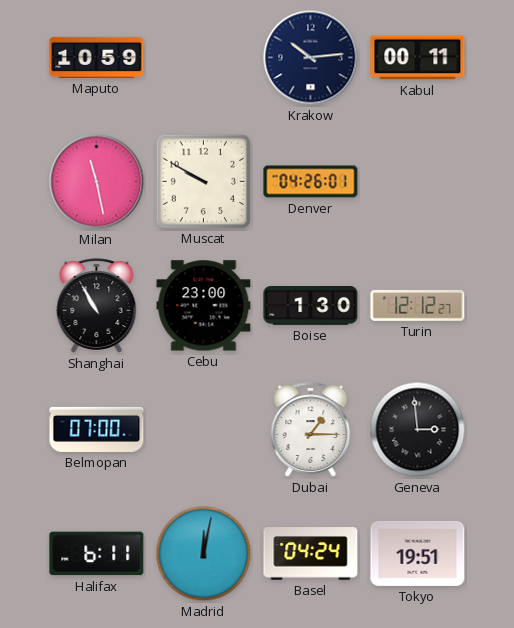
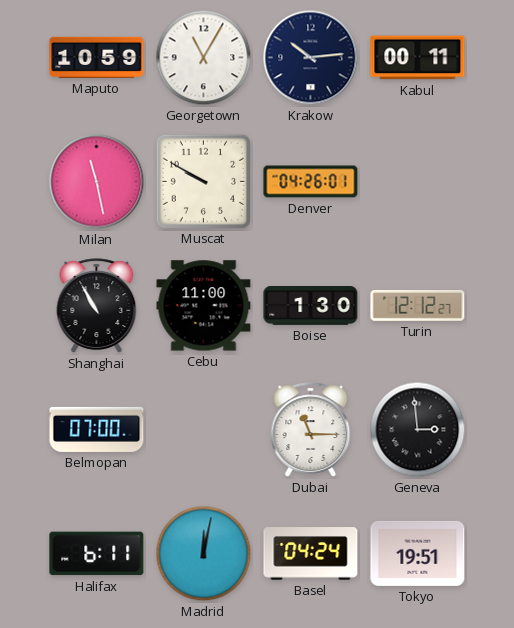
Georgetown: none -> 11:05 (204, 58)
Cebu: 23:00 -> 11:00 (204, 306)
Dubai: 1:15 -> 11:15 (311, 430)
